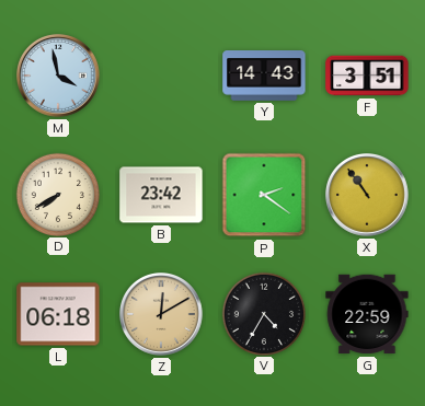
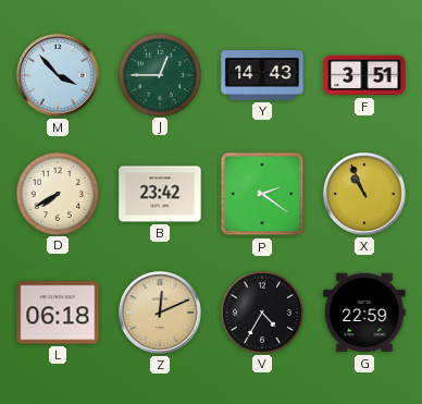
M: 3:58 -> 3:53 (59, 76)
J: none -> 12:45 (159, 74)
X: 10:54 -> 10:56 (365, 195)
Z: 12:10 -> 12:11 (161, 314)
